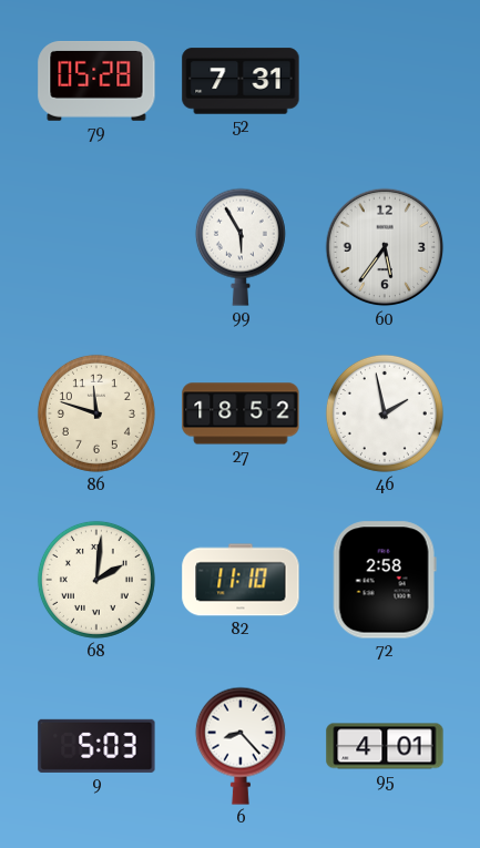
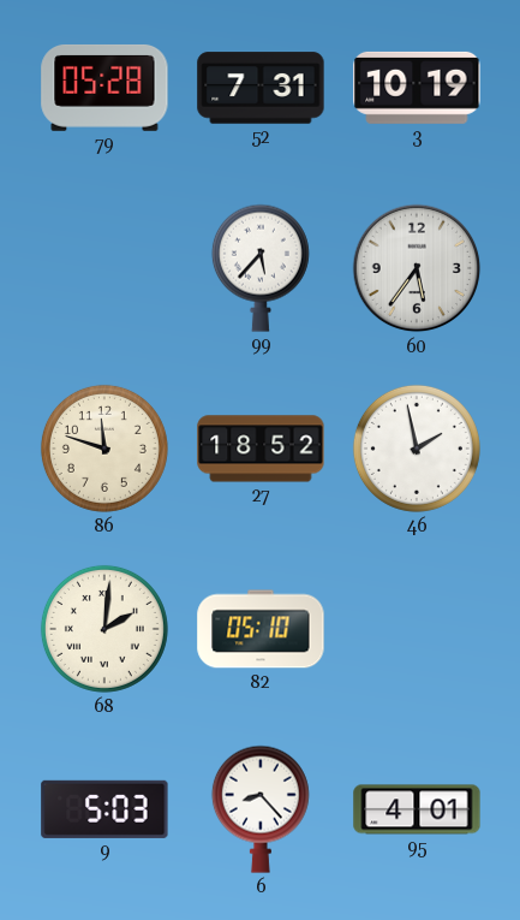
3: none -> 10:19 (417, 88)
99: 5:55 -> 5:37 (261, 268)
82: 11:10 -> 05:10 (261, 629)
72: 2:58 -> none (385, 580)
